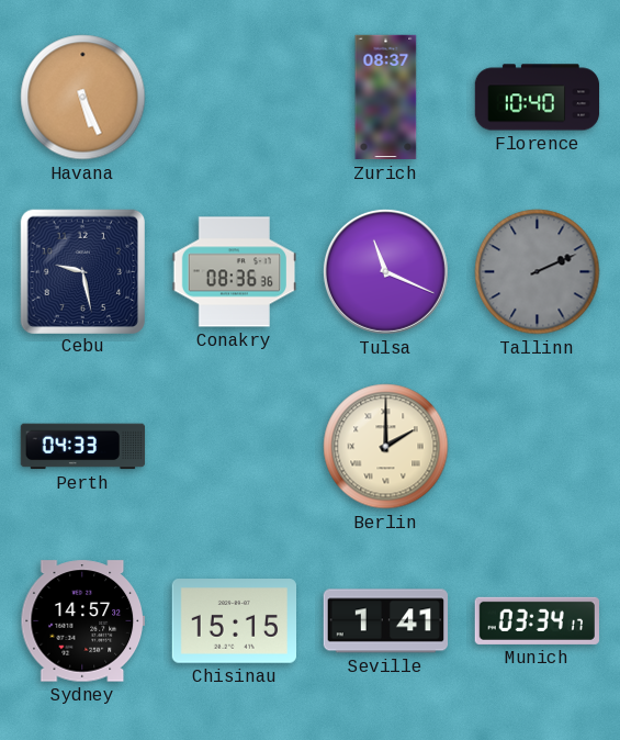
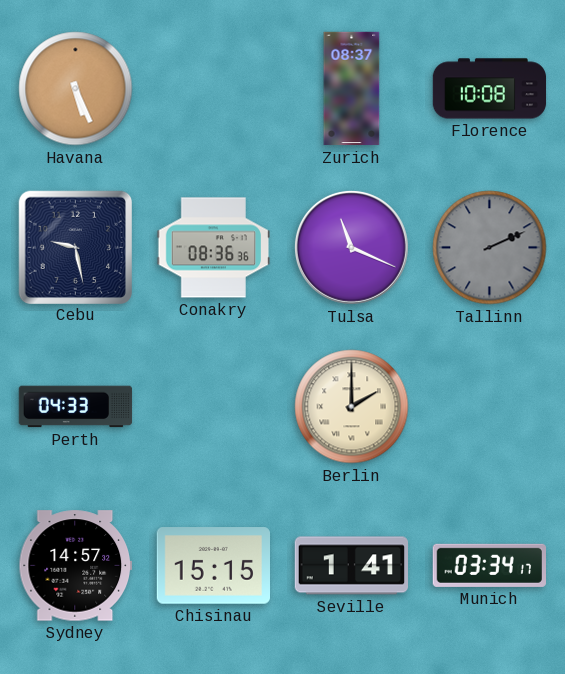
Florence: 10:40 -> 10:08 (490, 89)
